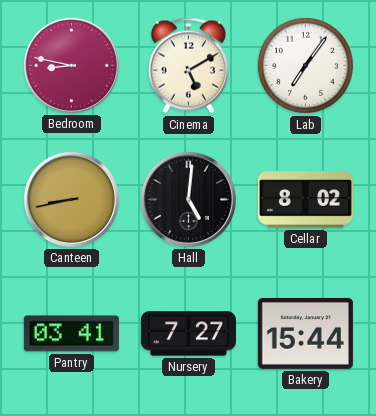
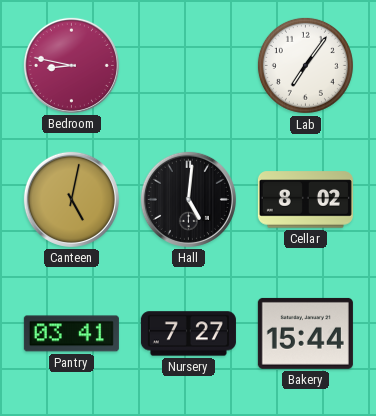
Cinema: 5:10 -> none (188, 66)
Canteen: 8:43 -> 5:02 (71, 199)
